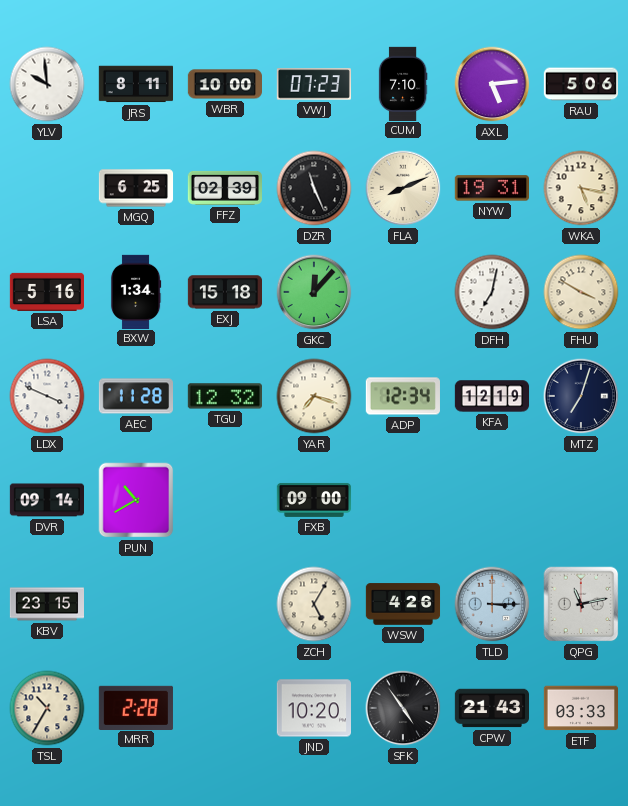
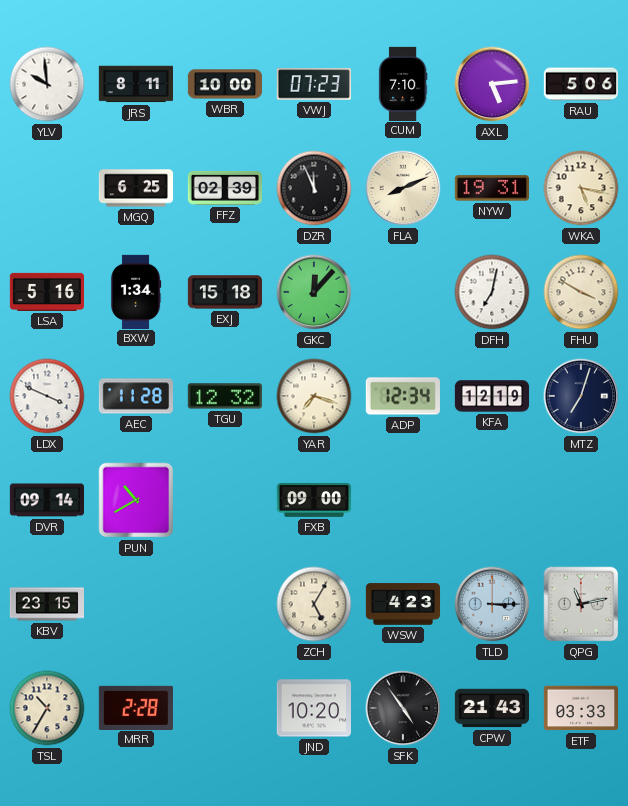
DZR: 11:26 -> 11:56 (314, 188)
WSW: 4:26 -> 4:23 (403, 604)
